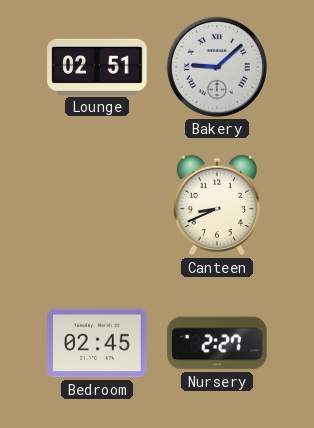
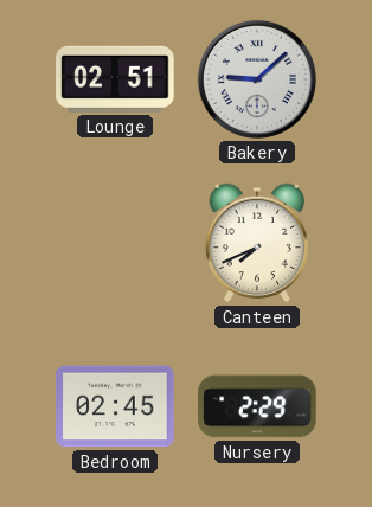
Canteen: 8:41 -> 7:41 (257, 243)
Nursery: 2:27 -> 2:29 (257, 406)
